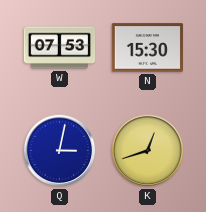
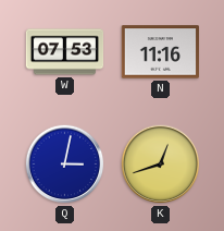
N: 15:30 -> 11:16 (160, 52)
